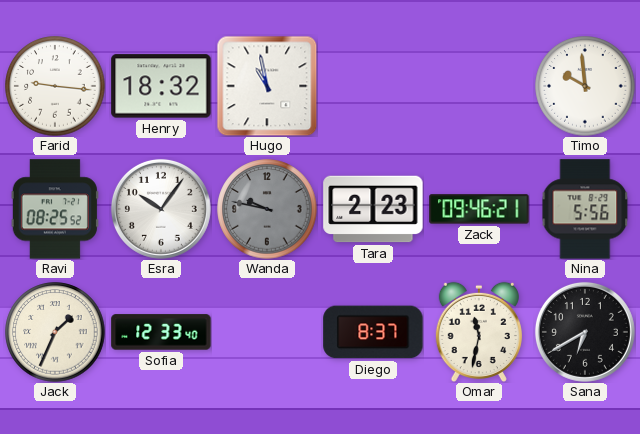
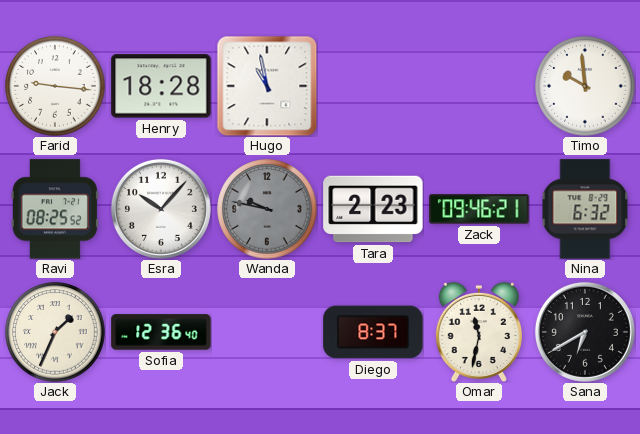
Henry: 18:32 -> 18:28 (161, 86)
Esra: 10:06 -> 10:07 (161, 209)
Nina: 5:56 -> 6:32 (585, 209)
Sofia: 12:33 -> 12:36 (161, 332)
